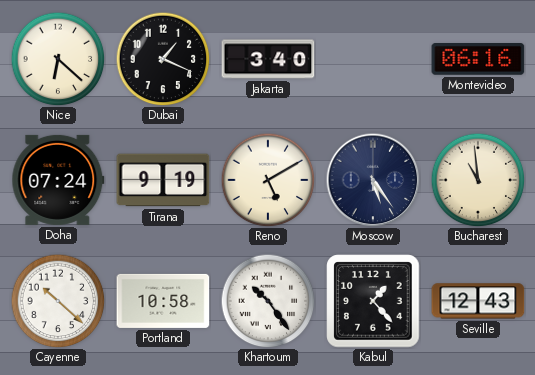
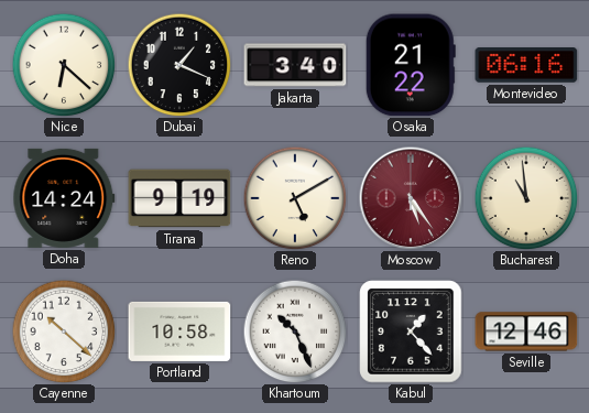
Osaka: none -> 21:22 (411, 65)
Doha: 07:24 -> 14:24 (64, 198)
Moscow dial: navy -> burgundy (411, 198)
Khartoum: 10:24 -> 10:26 (295, 332)
Seville: 12:43 -> 12:46 (526, 332)
